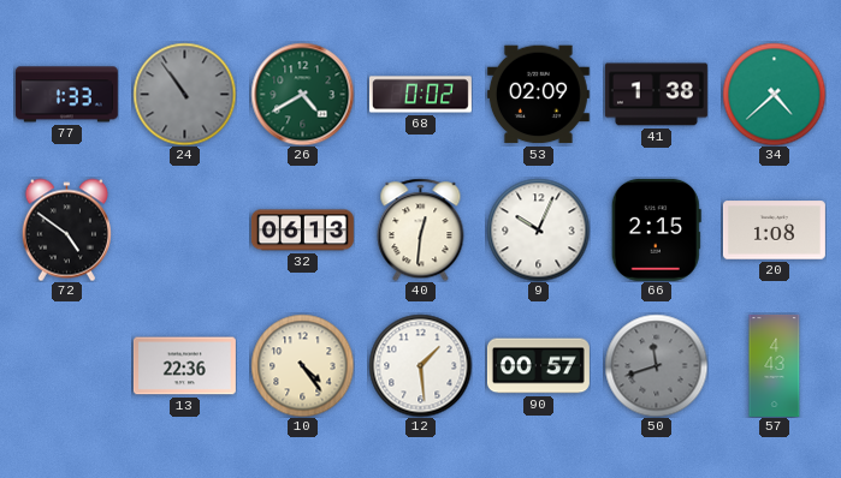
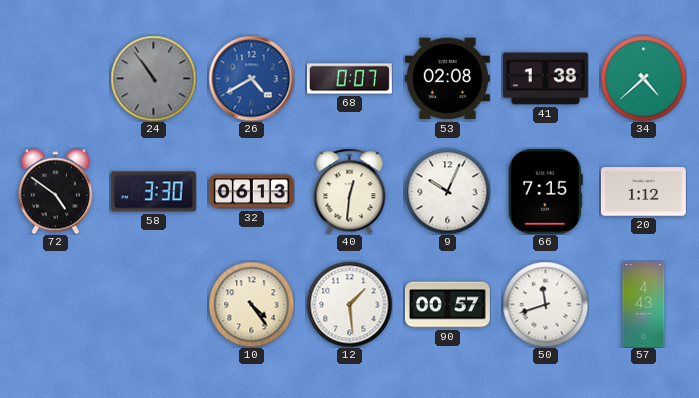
77: 1:33 -> none (66, 95)
26 dial: green -> blue (251, 78)
68: 0:02 -> 0:07 (349, 79)
53: 02:09 -> 02:08 (447, 79)
58: none -> 3:30 (153, 192)
66: 2:15 -> 7:15 (545, 191)
20: 1:08 -> 1:12 (643, 192)
13: 22:36 -> none (184, 366)
50 dial: grey -> white (545, 304)
